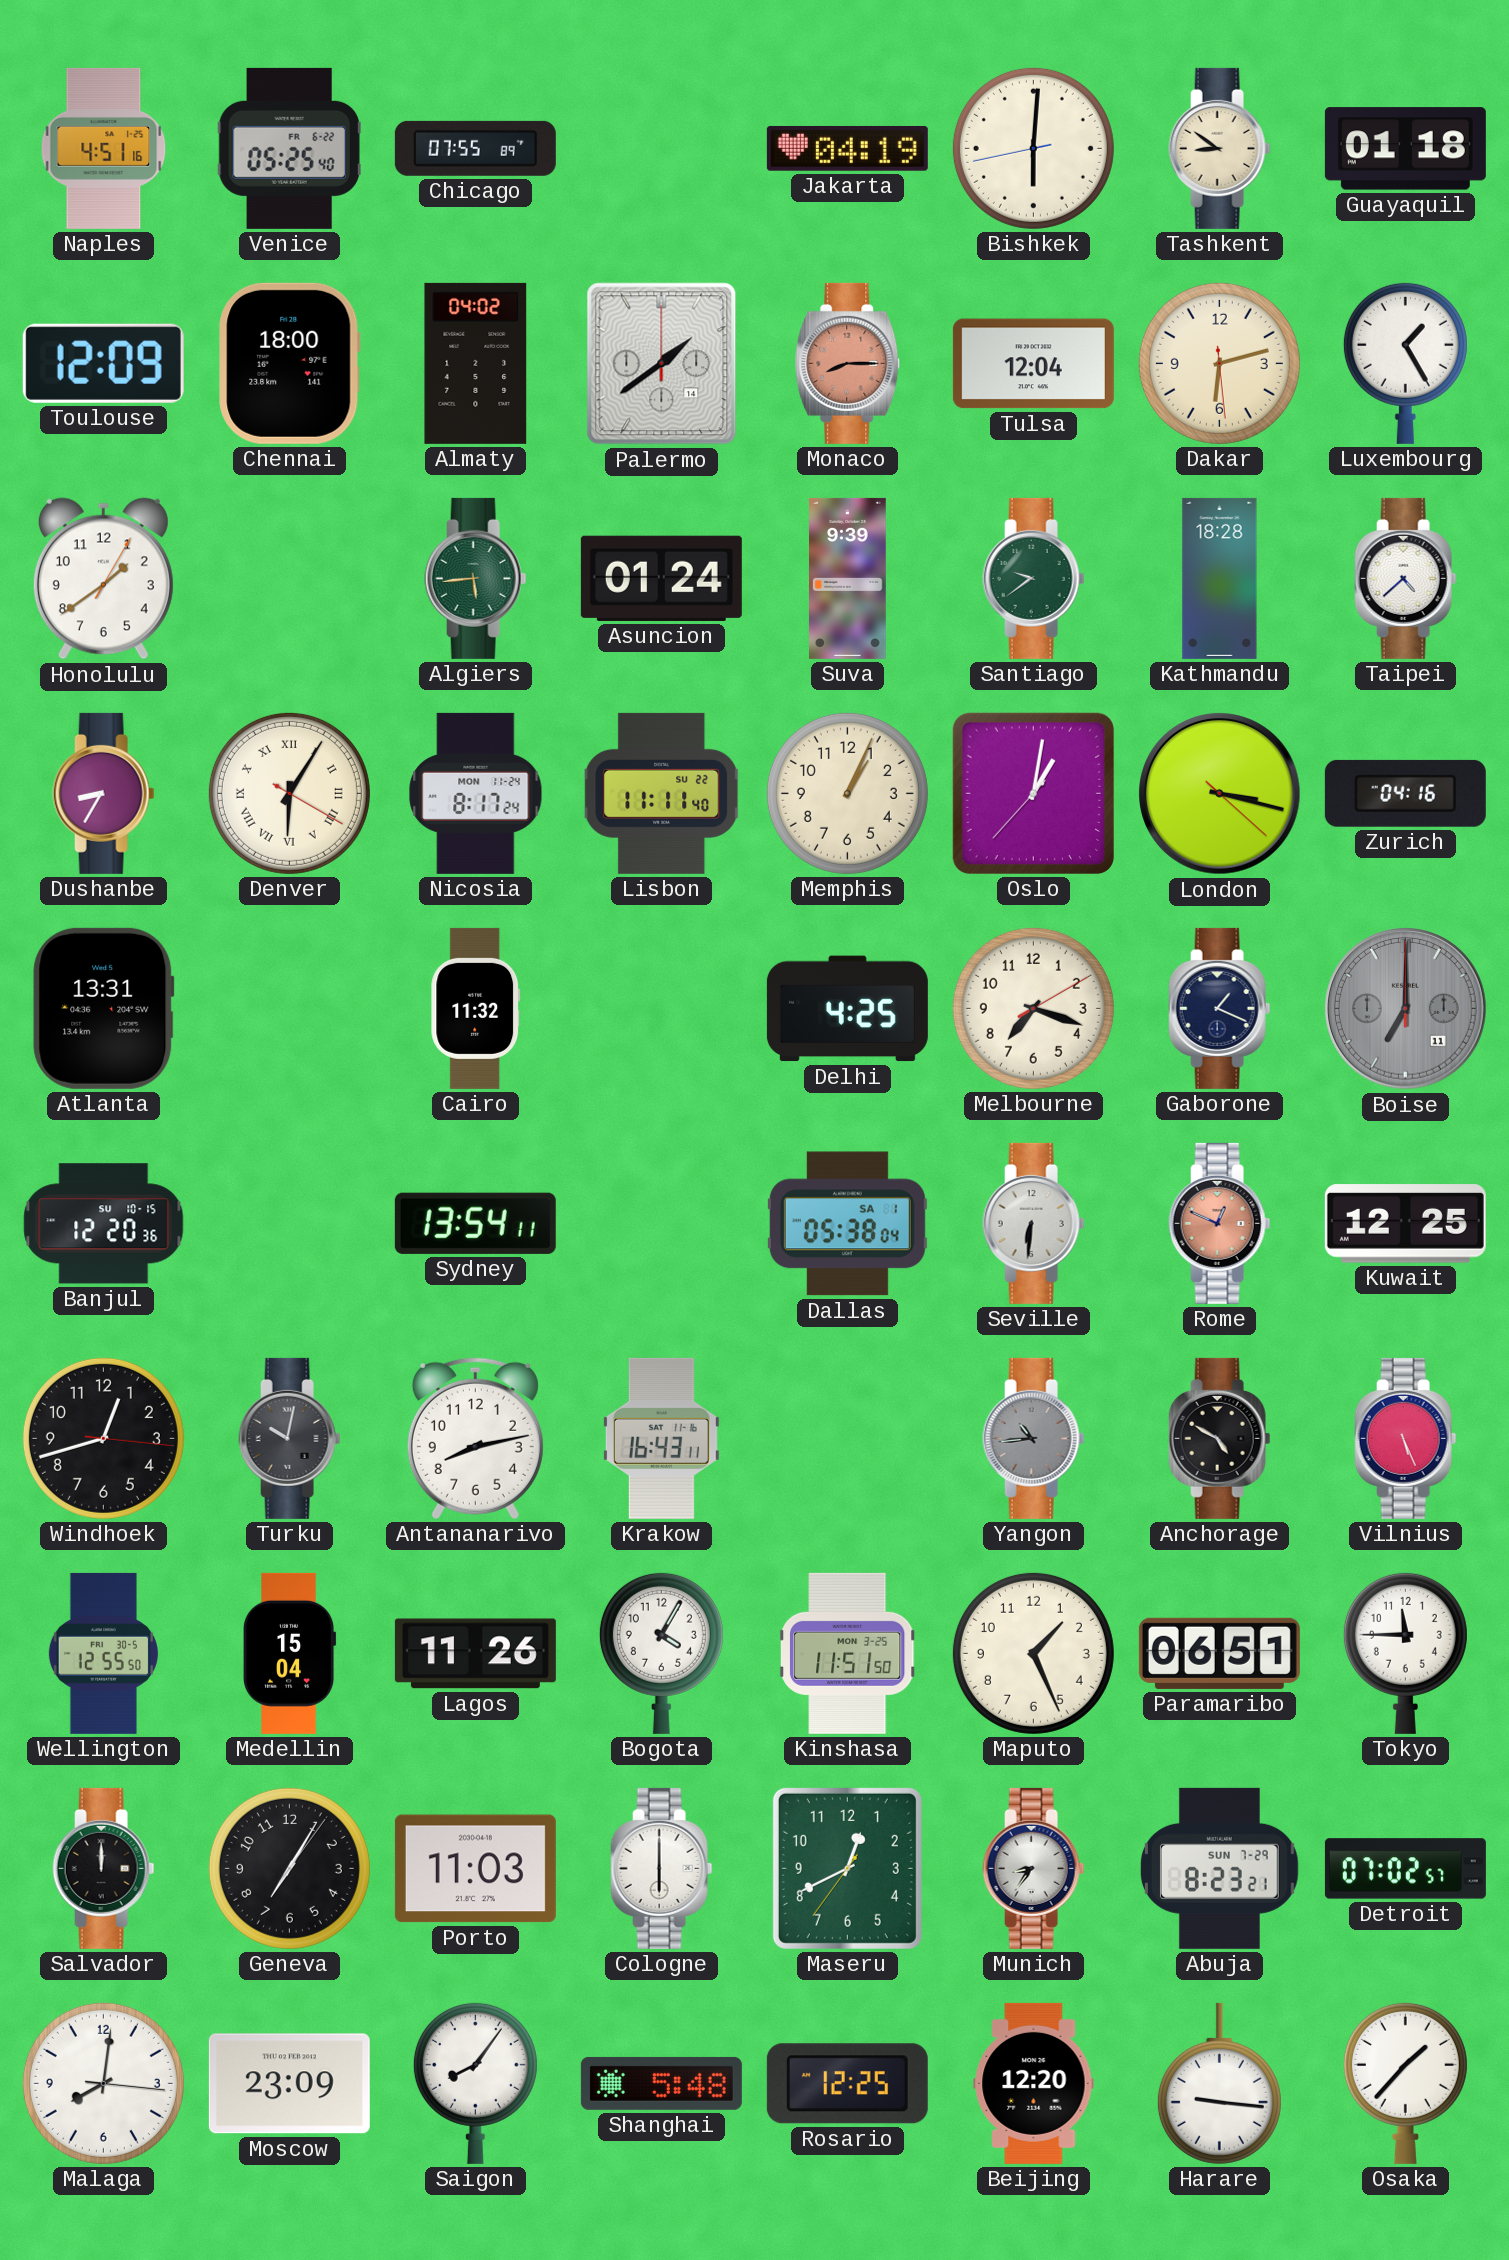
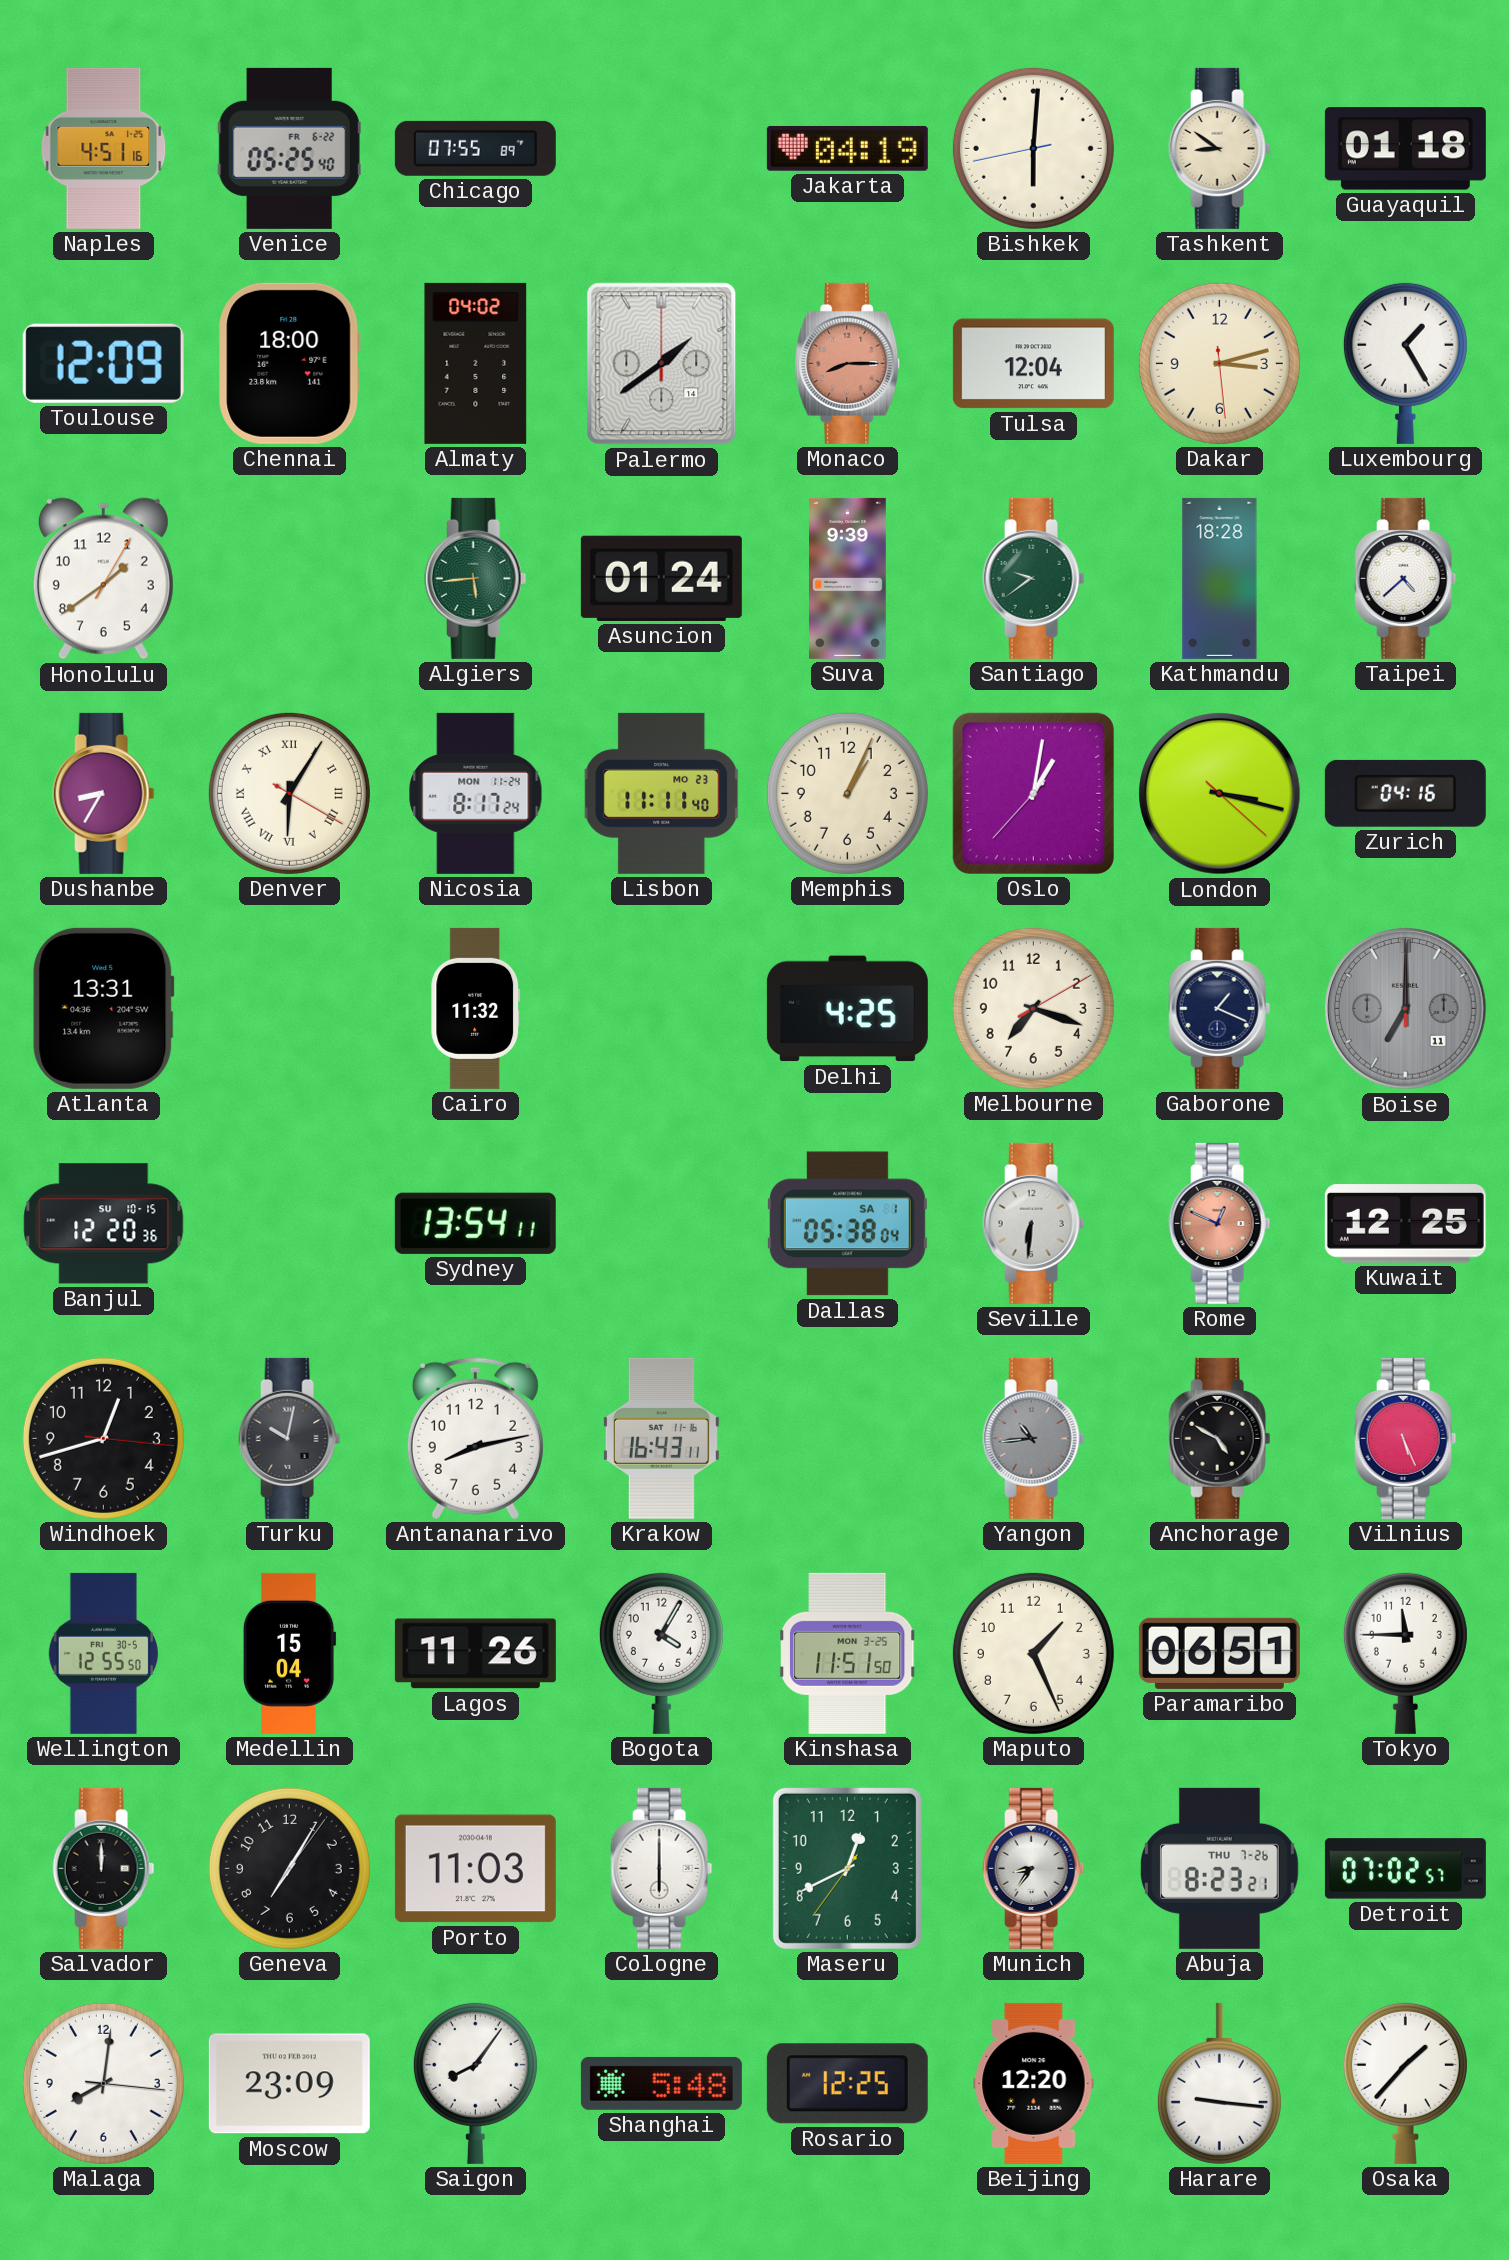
Dakar: 6:12 -> 3:12 (1219, 363)
Lisbon date: SU 22 -> MO 23 (662, 793)
Abuja date: SUN 7-29 -> THU 7-26 (1219, 1868)
